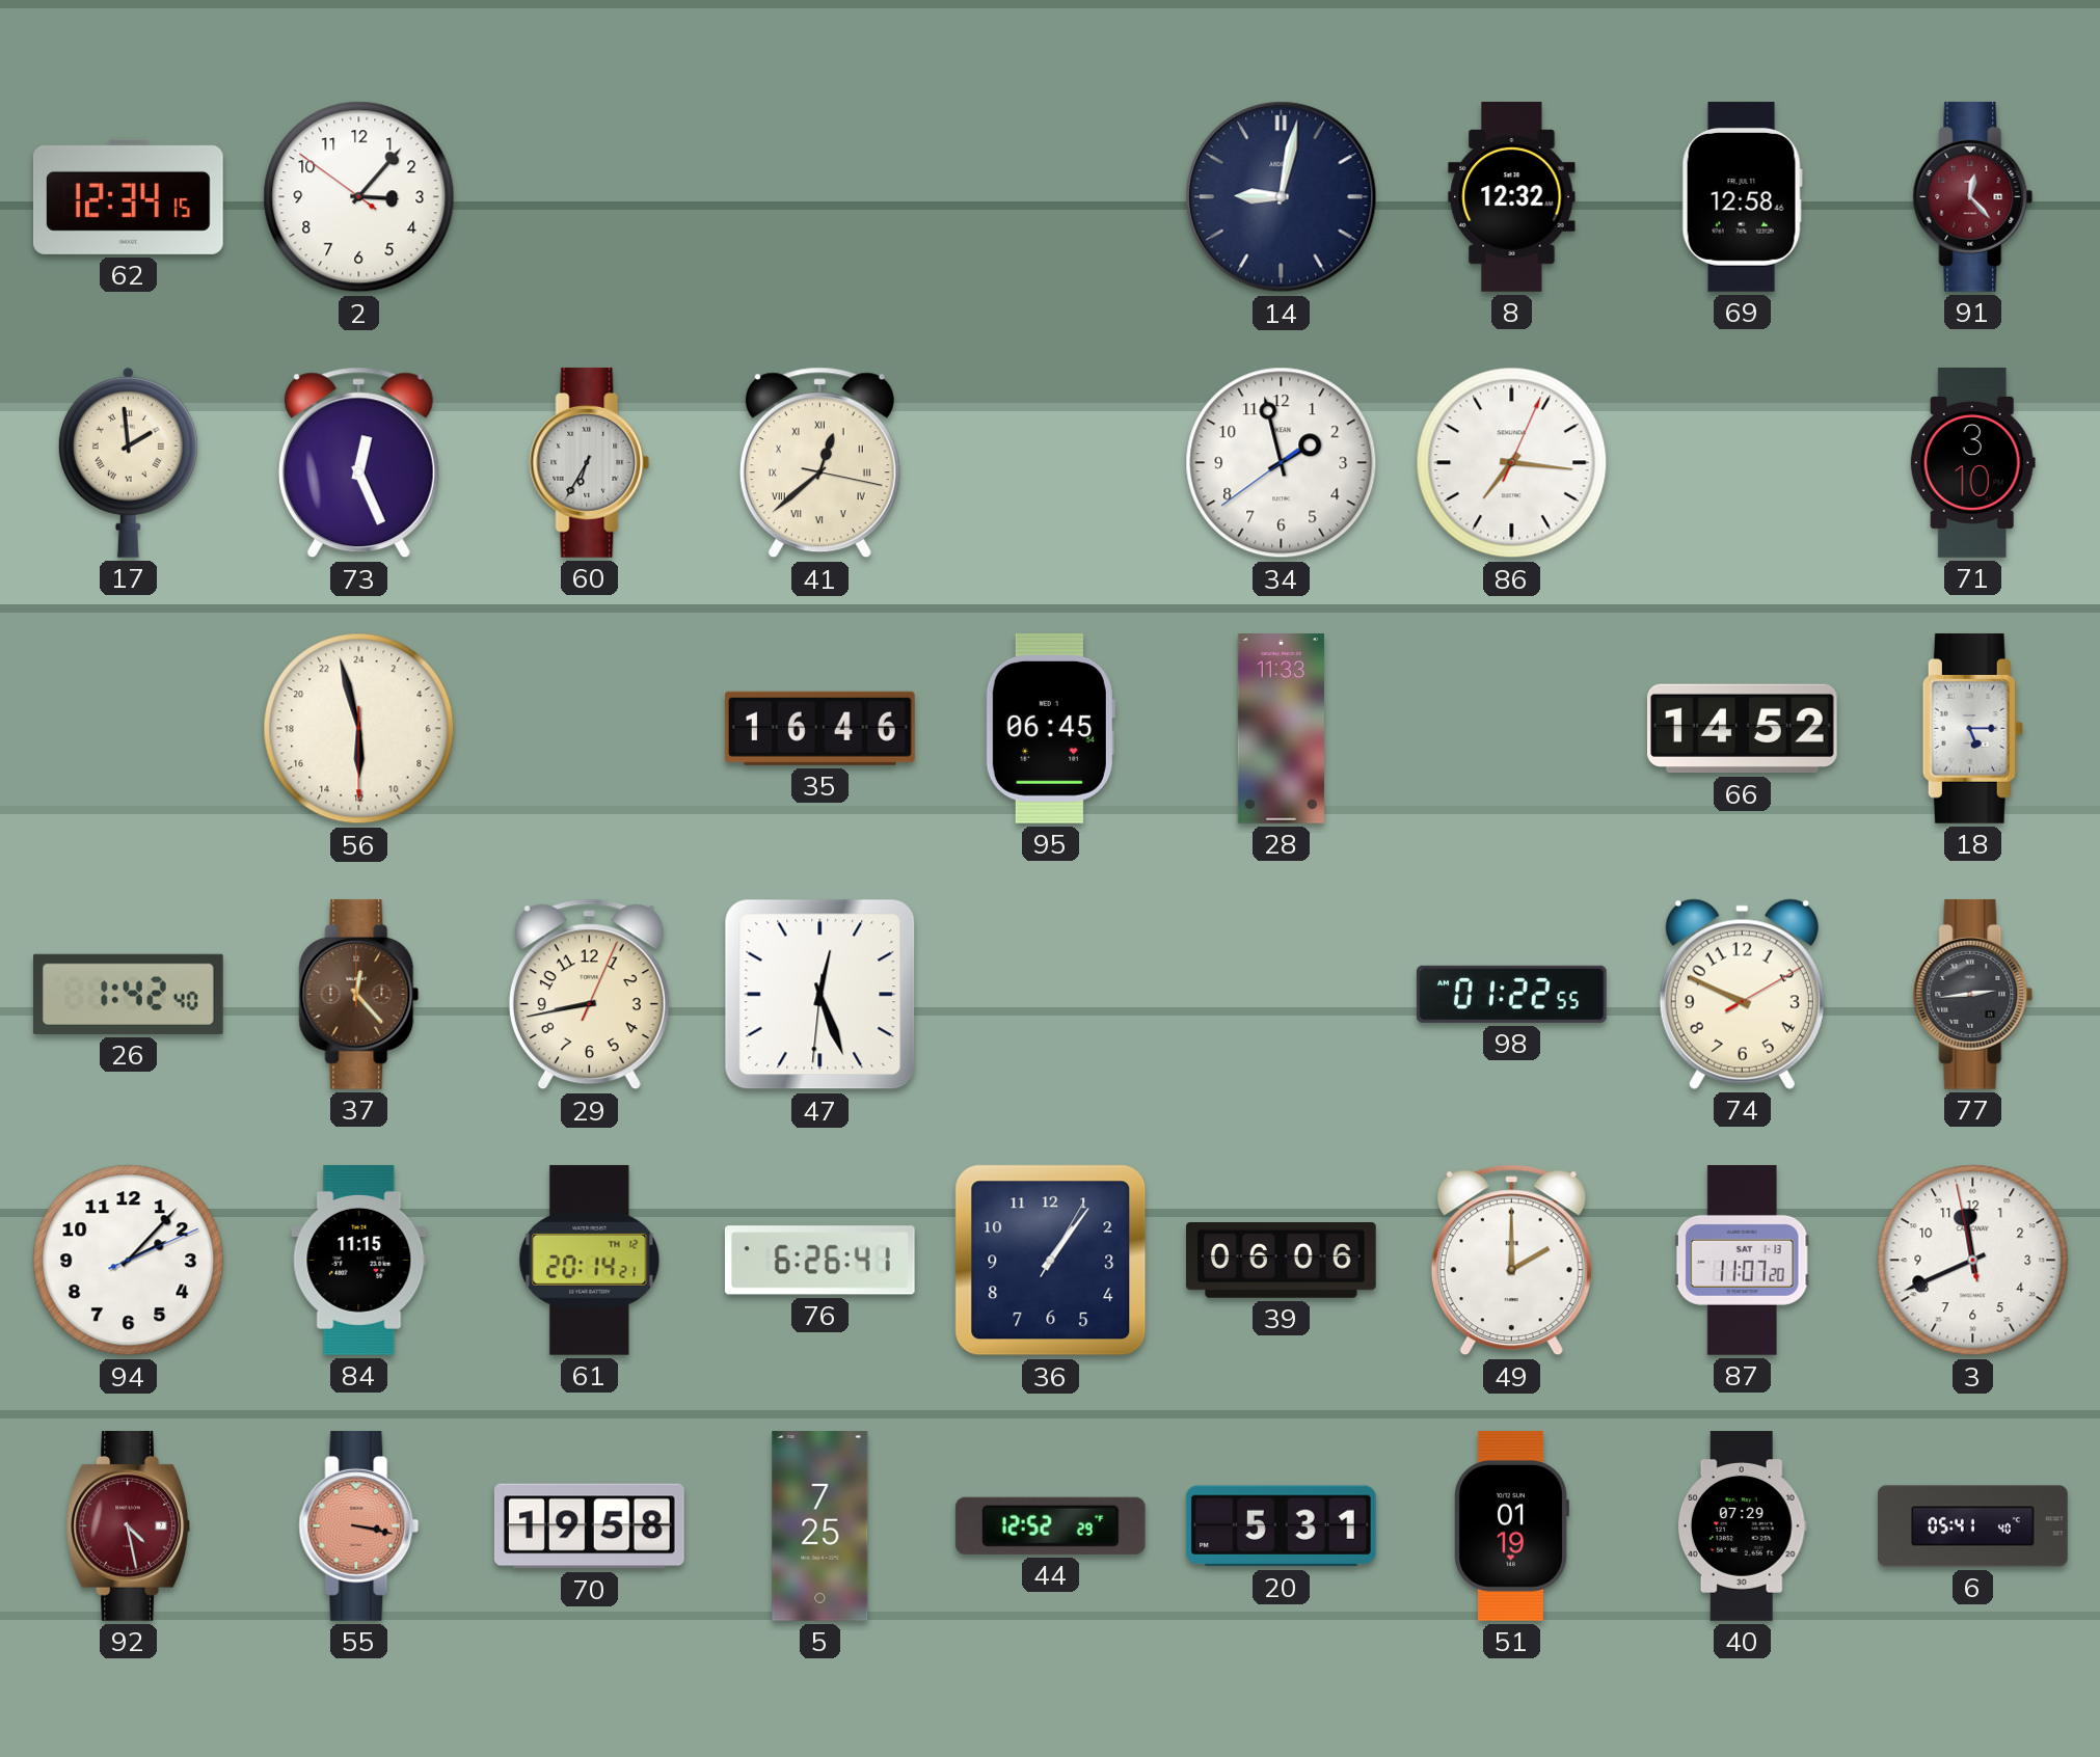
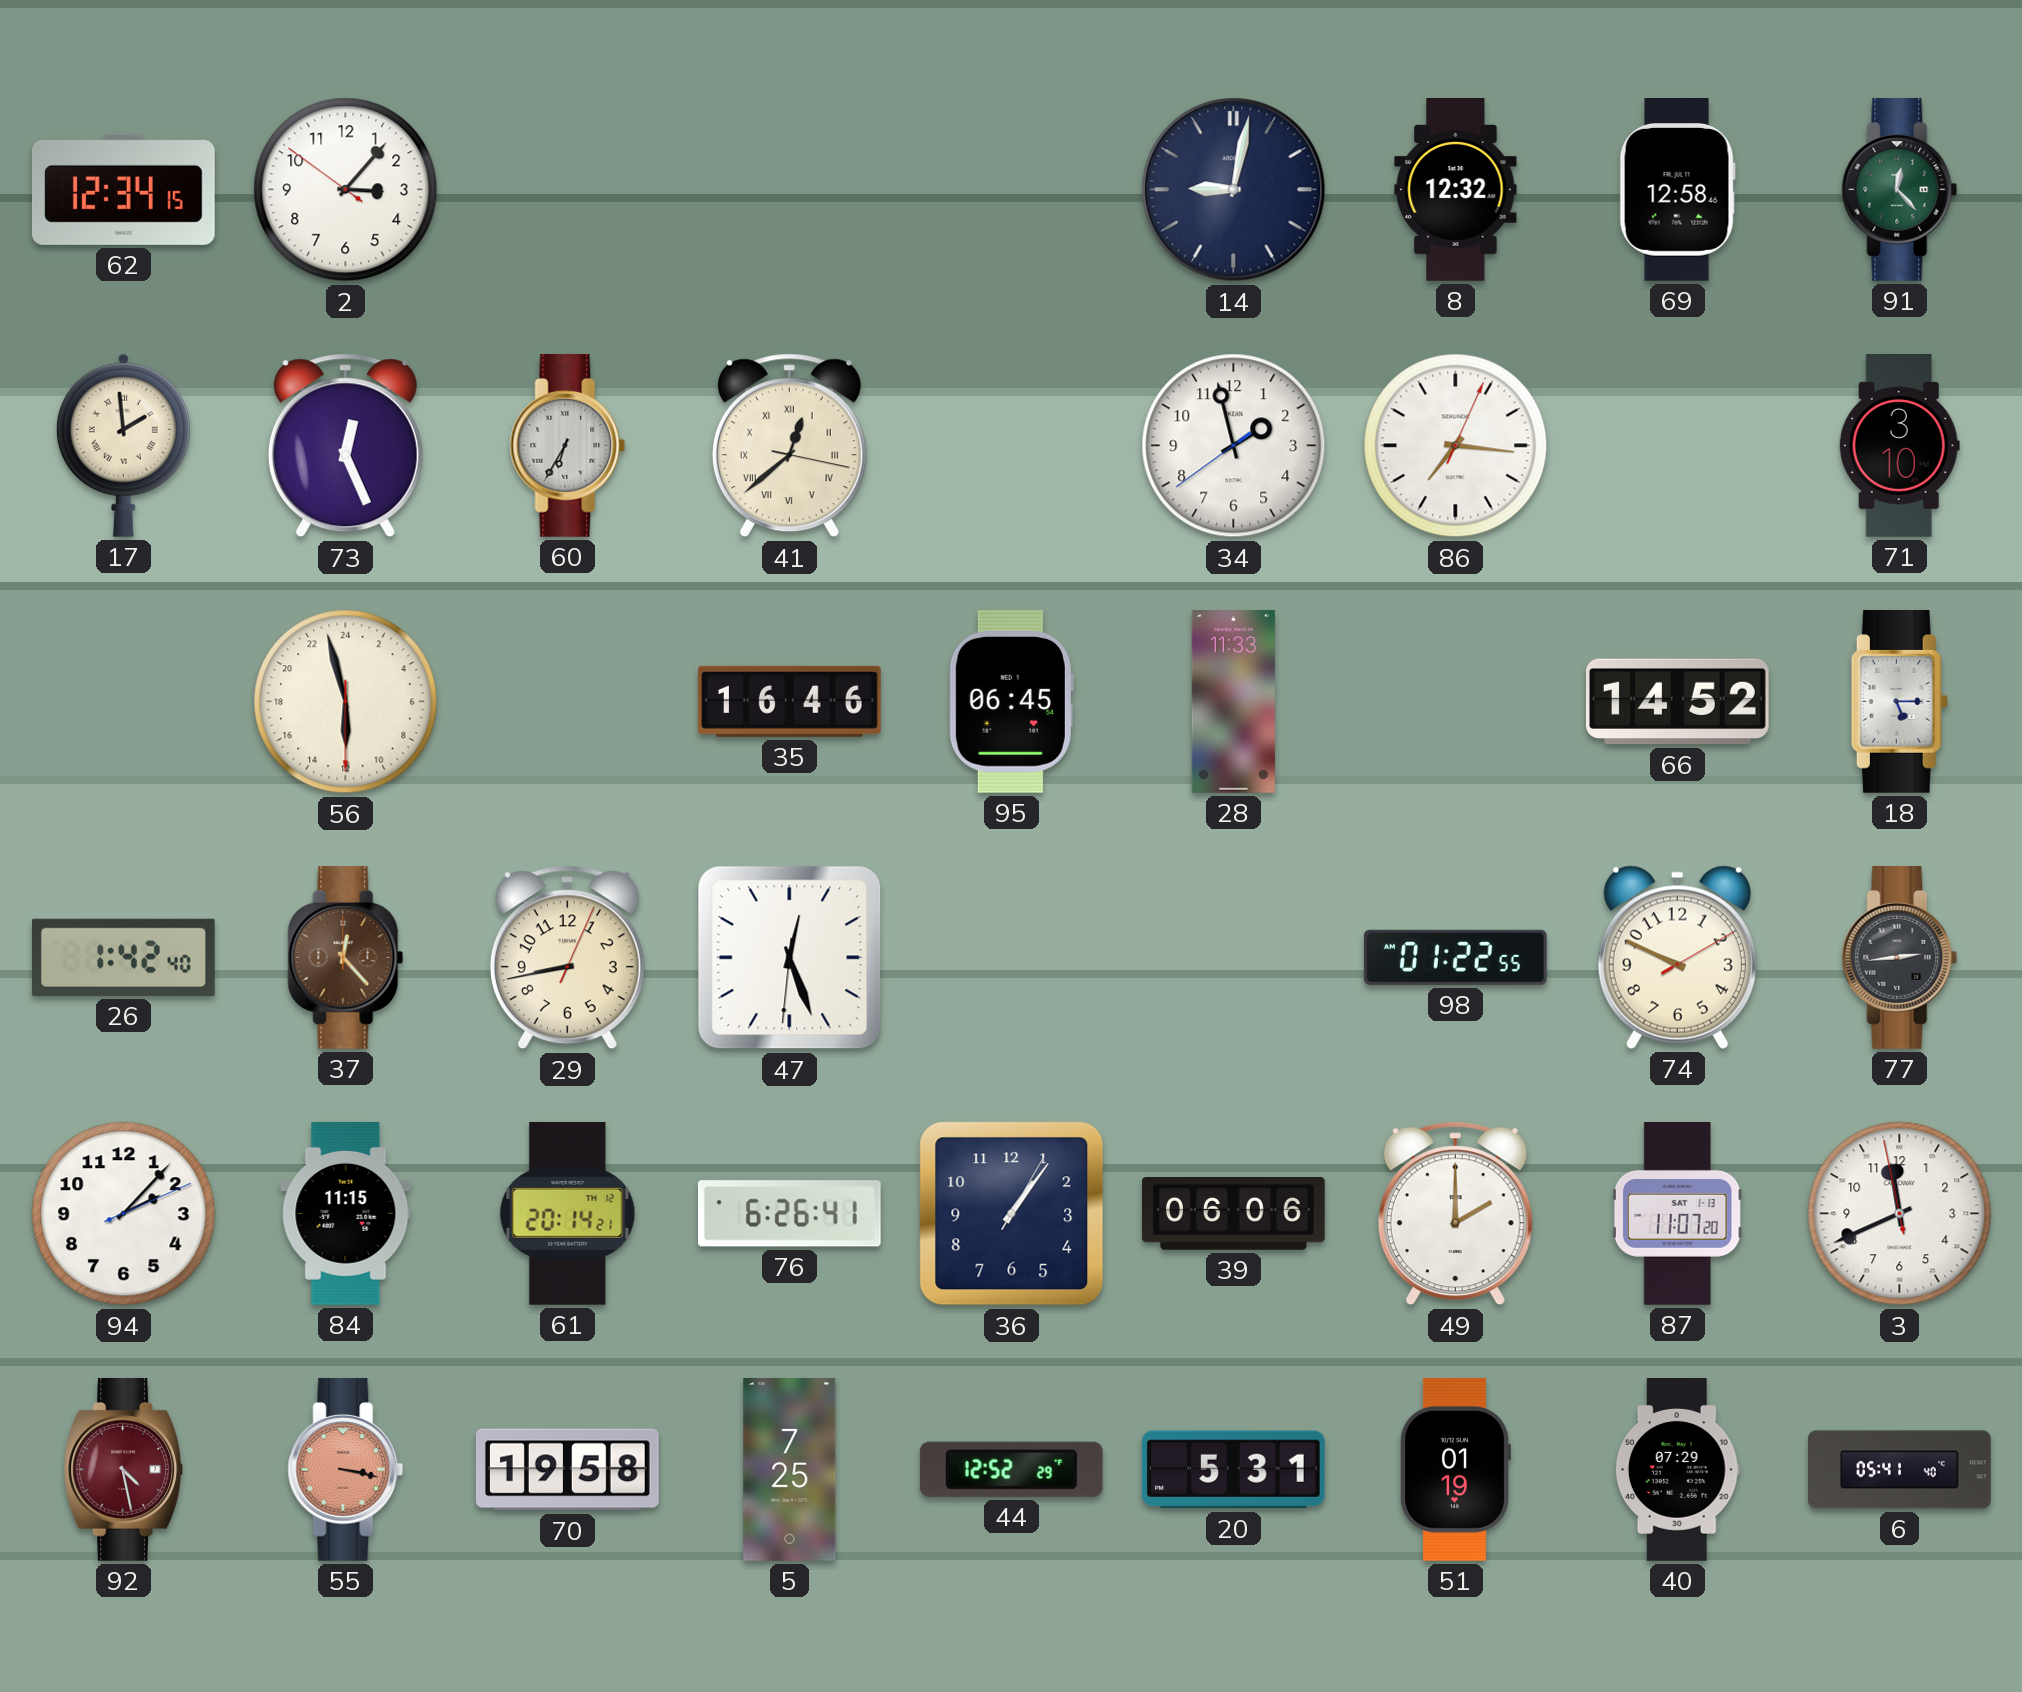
91 dial: burgundy -> green (1900, 189)
